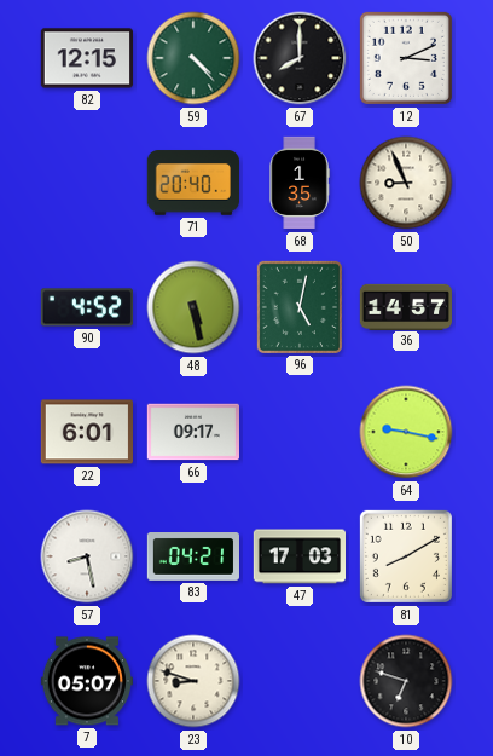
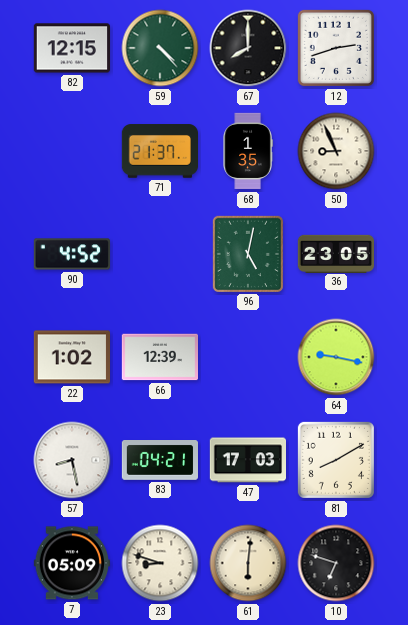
12: 3:11 -> 2:42 (336, 48)
71: 20:40 -> 21:37 (159, 151)
48: 5:28 -> none (193, 307)
36: 14:57 -> 23:05 (335, 253)
22: 6:01 -> 1:02 (71, 357)
66: 09:17 -> 12:39 (159, 357)
7: 05:07 -> 05:09 (71, 563)
61: none -> 6:01 (248, 563)
